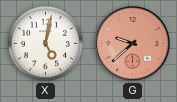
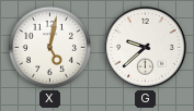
G dial: salmon -> white (146, 48)
